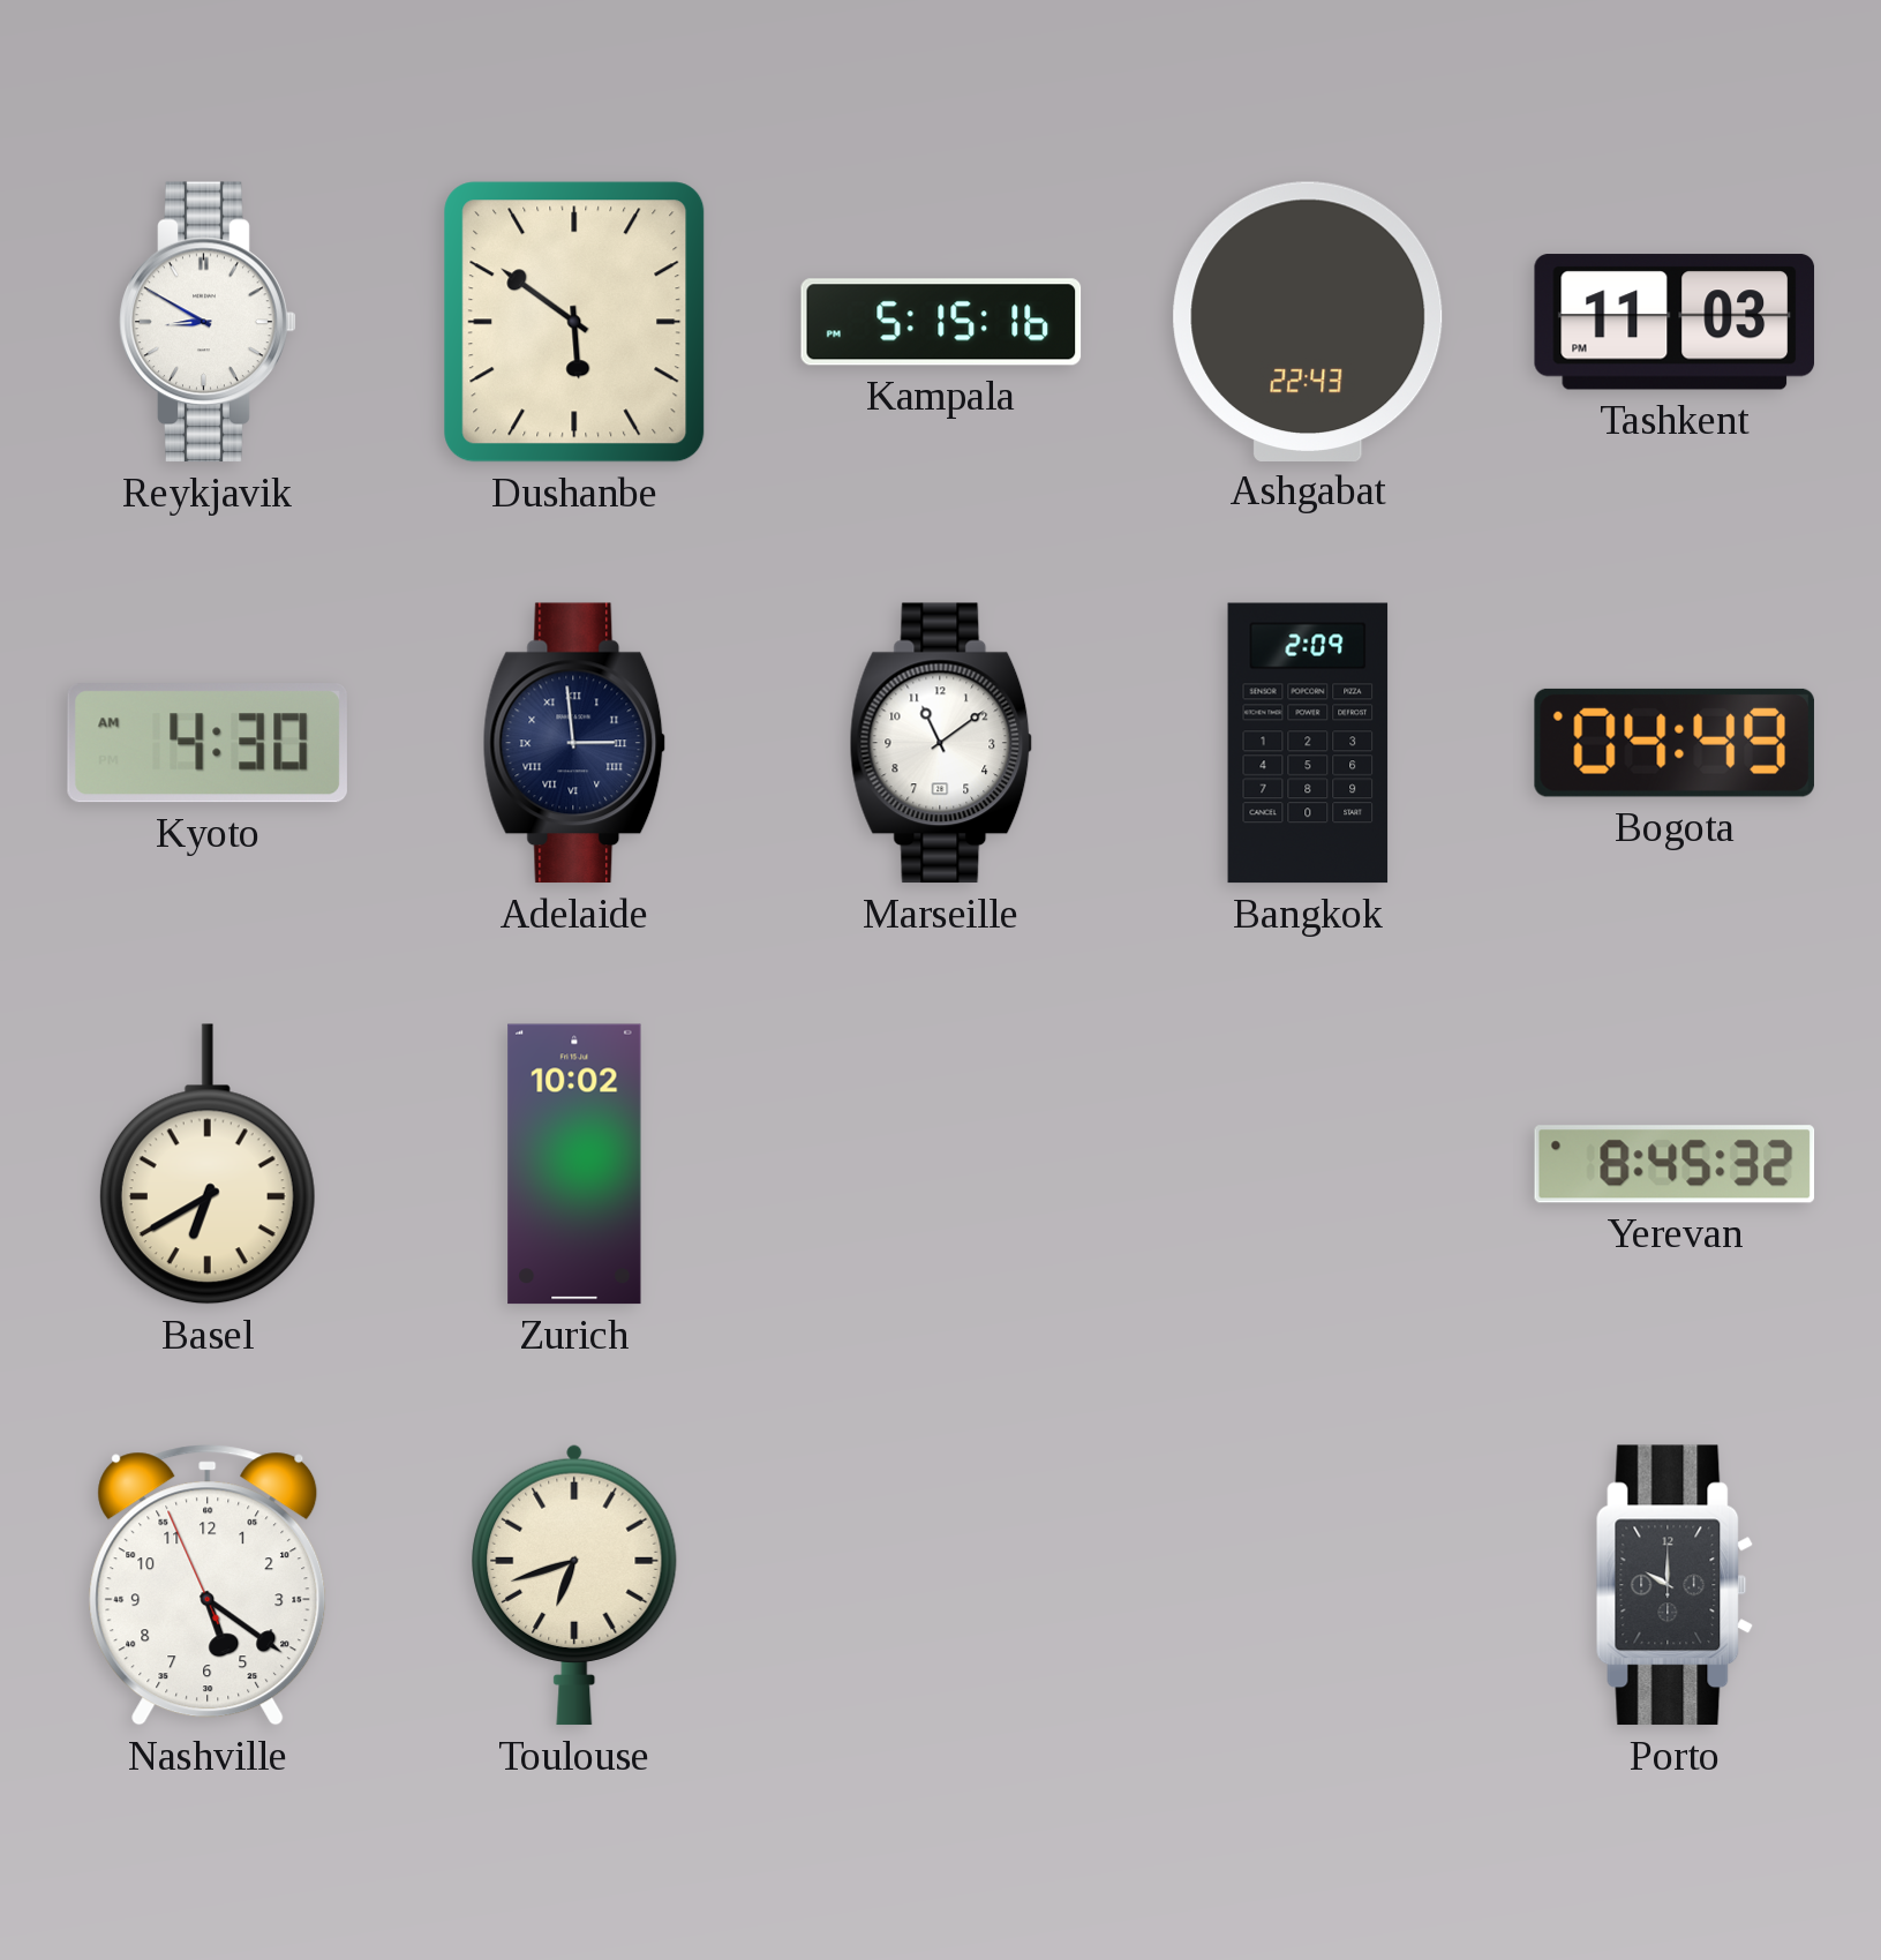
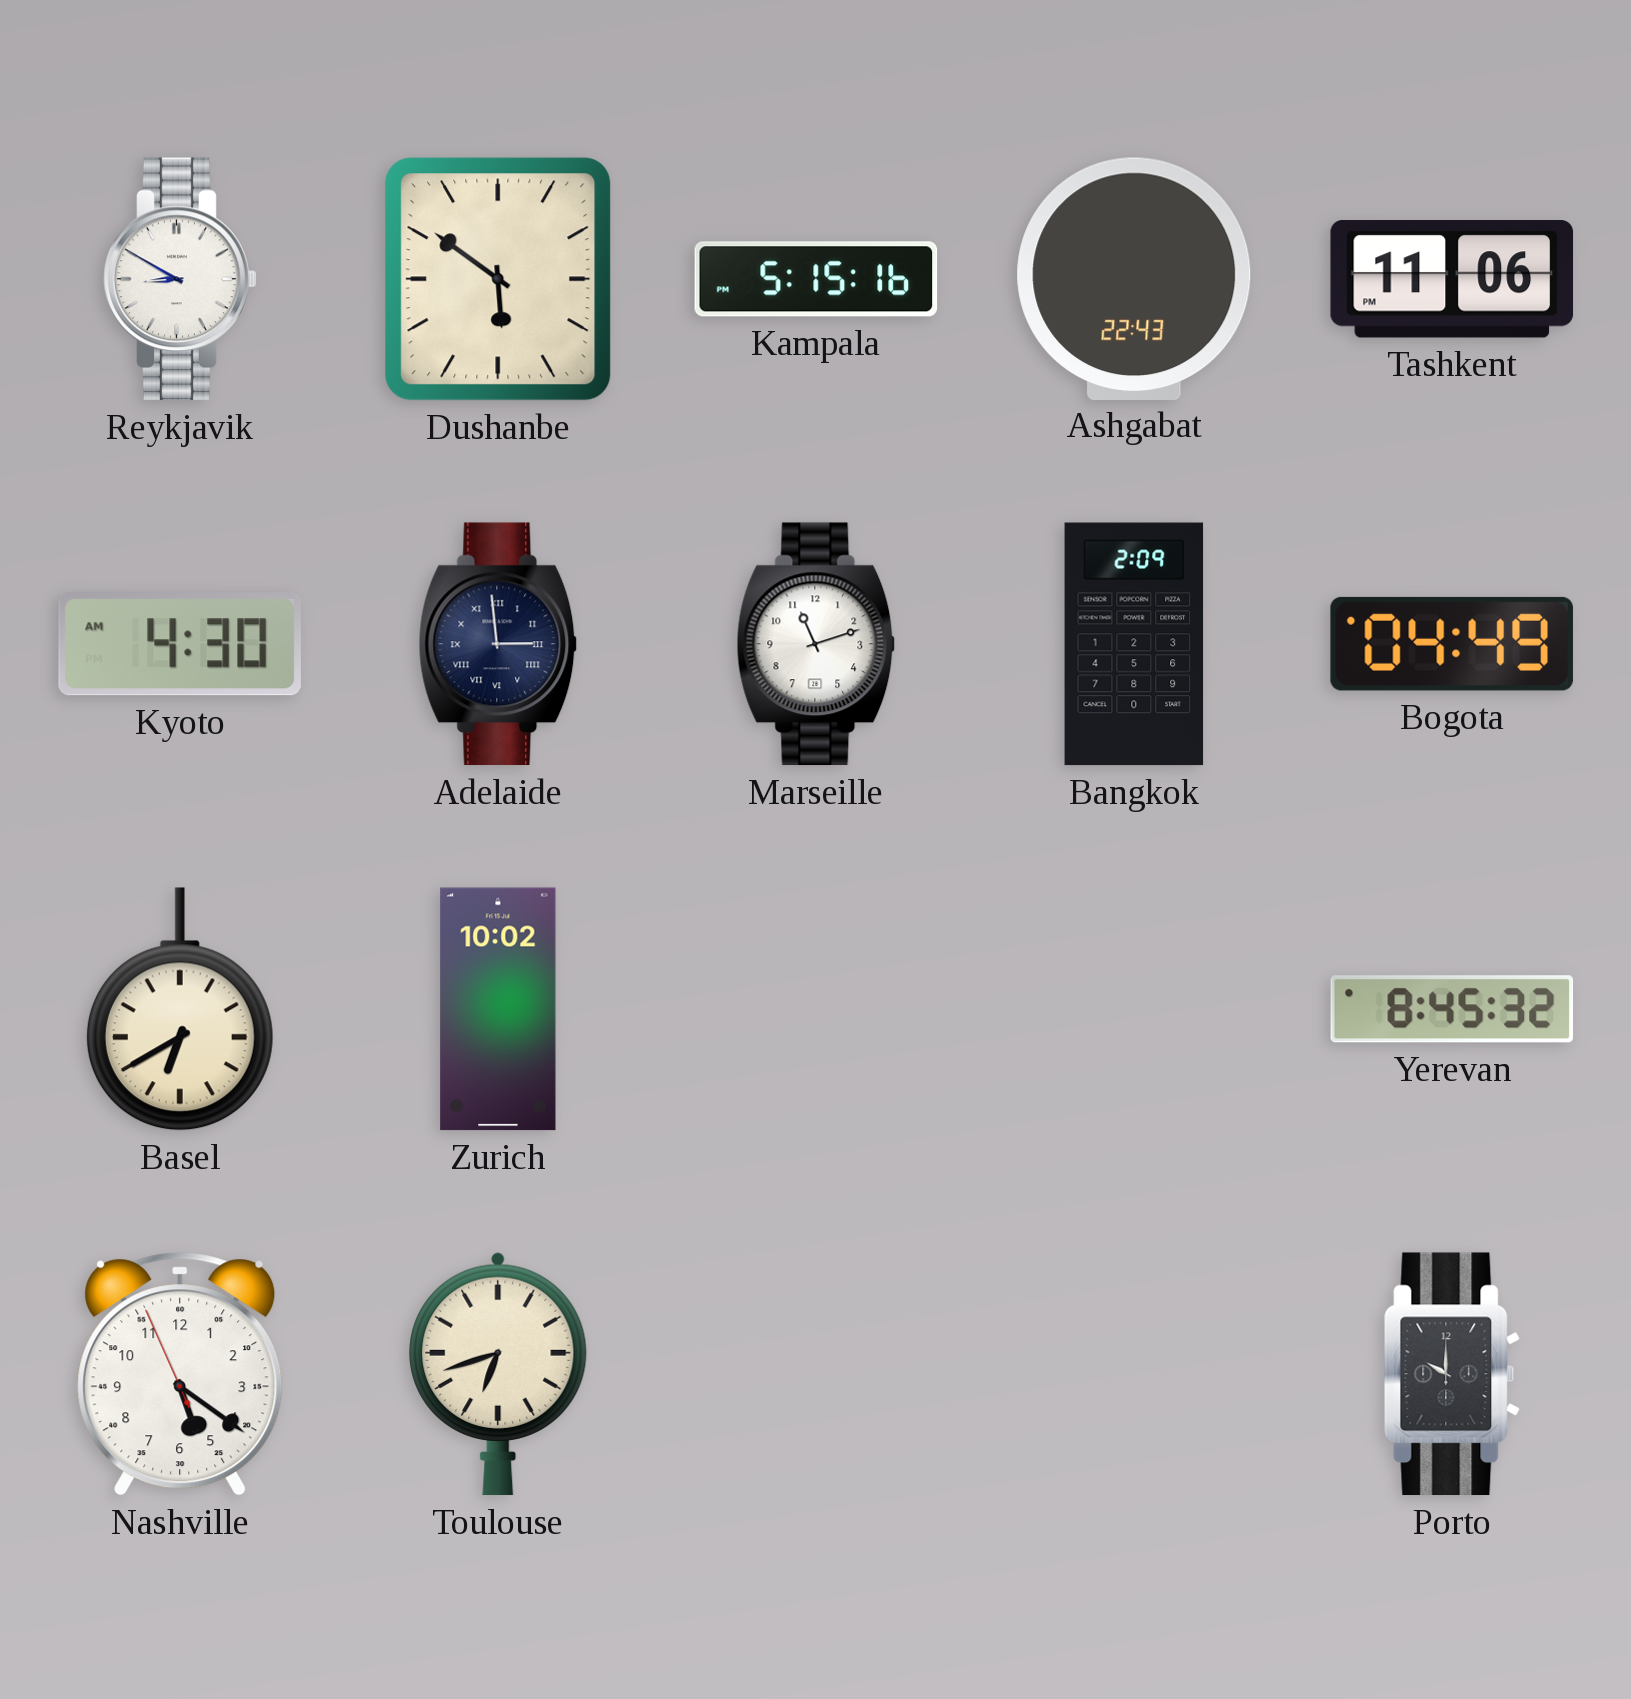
Tashkent: 11:03 -> 11:06 (1452, 279)
Marseille: 11:09 -> 11:12 (816, 644)
